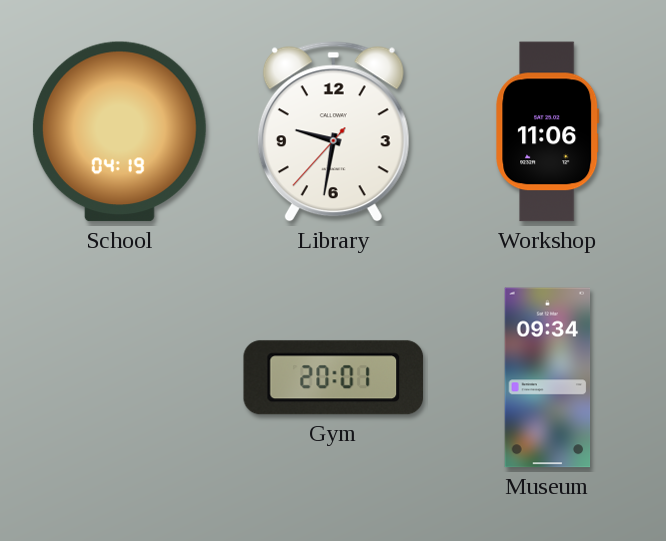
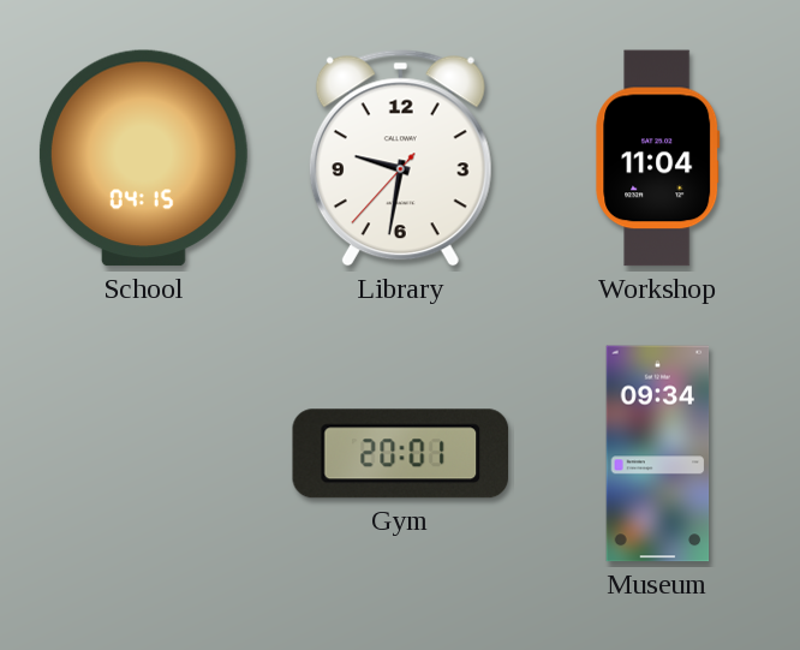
School: 04:19 -> 04:15 (143, 159)
Workshop: 11:06 -> 11:04 (658, 159)
